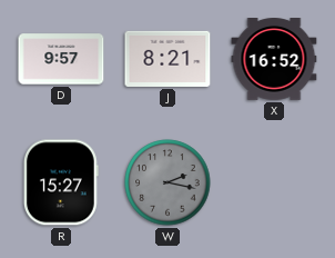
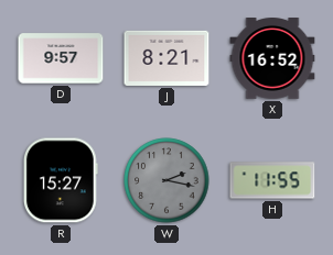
H: none -> 11:55 (272, 180)
